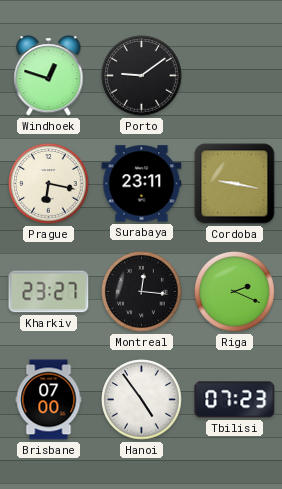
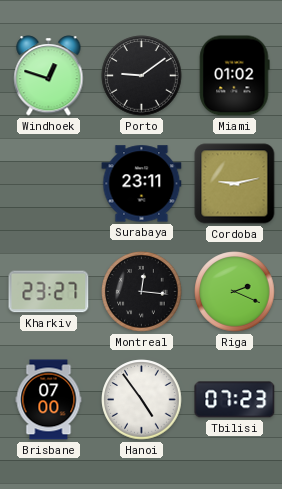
Miami: none -> 01:02 (235, 76)
Prague: 6:17 -> none (49, 184)
Cordoba: 9:17 -> 9:13 (235, 184)
